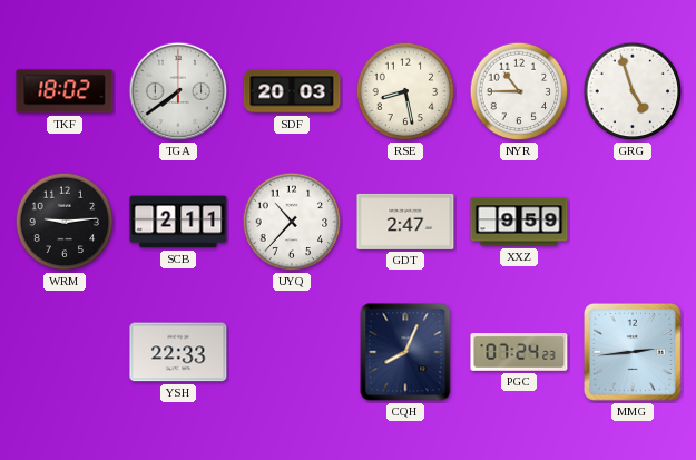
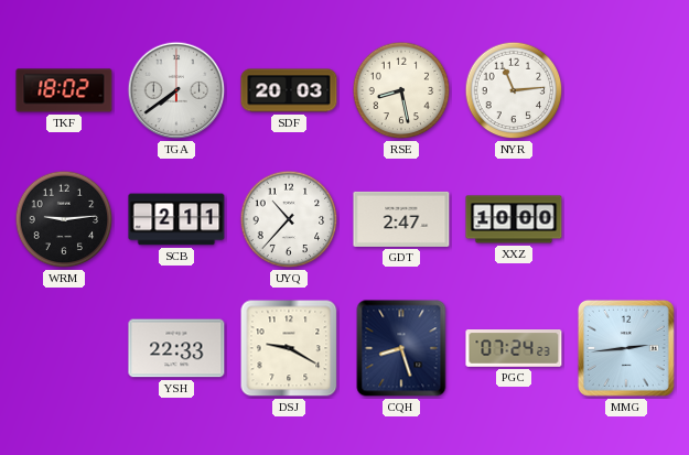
NYR: 10:45 -> 11:14 (514, 90)
GRG: 4:57 -> none (633, 91)
XXZ: 9:59 -> 10:00 (514, 219)
DSJ: none -> 9:20 (289, 348)
CQH: 8:04 -> 8:27 (401, 348)
